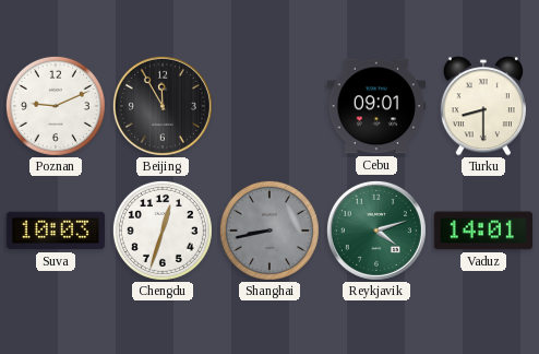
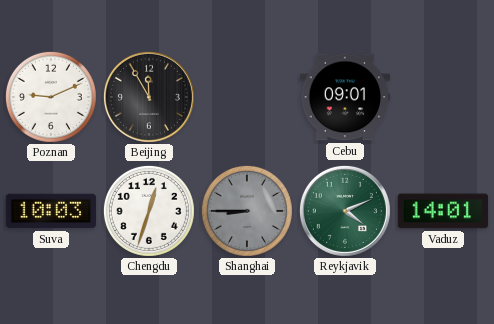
Turku: 8:30 -> none (483, 106)
Shanghai: 8:43 -> 8:45 (247, 211)
Reykjavik: 4:12 -> 4:11 (345, 211)
